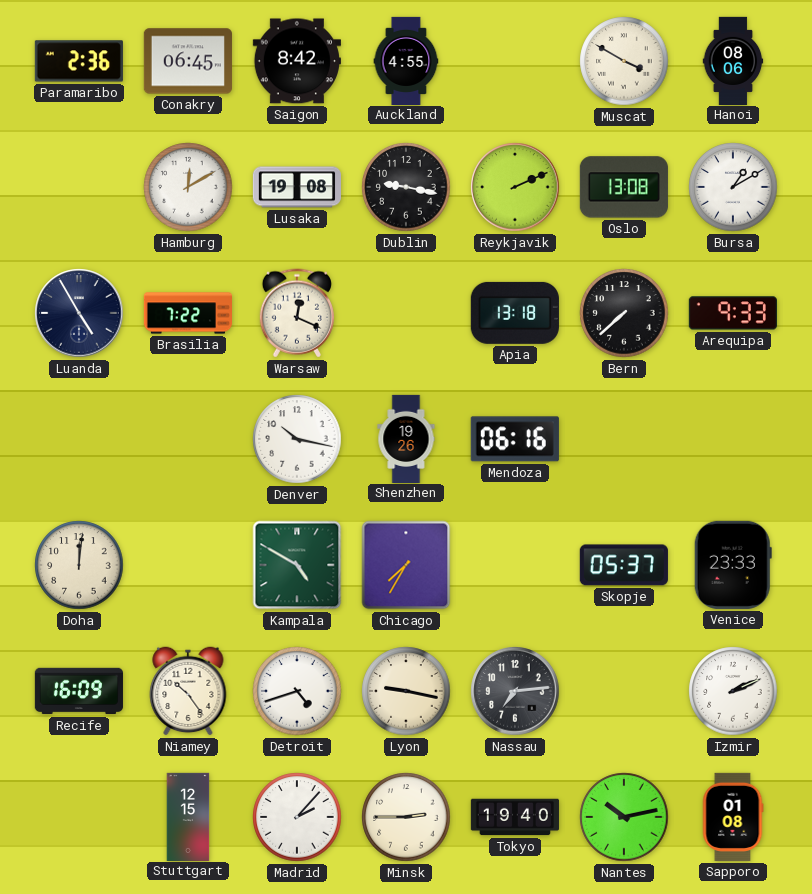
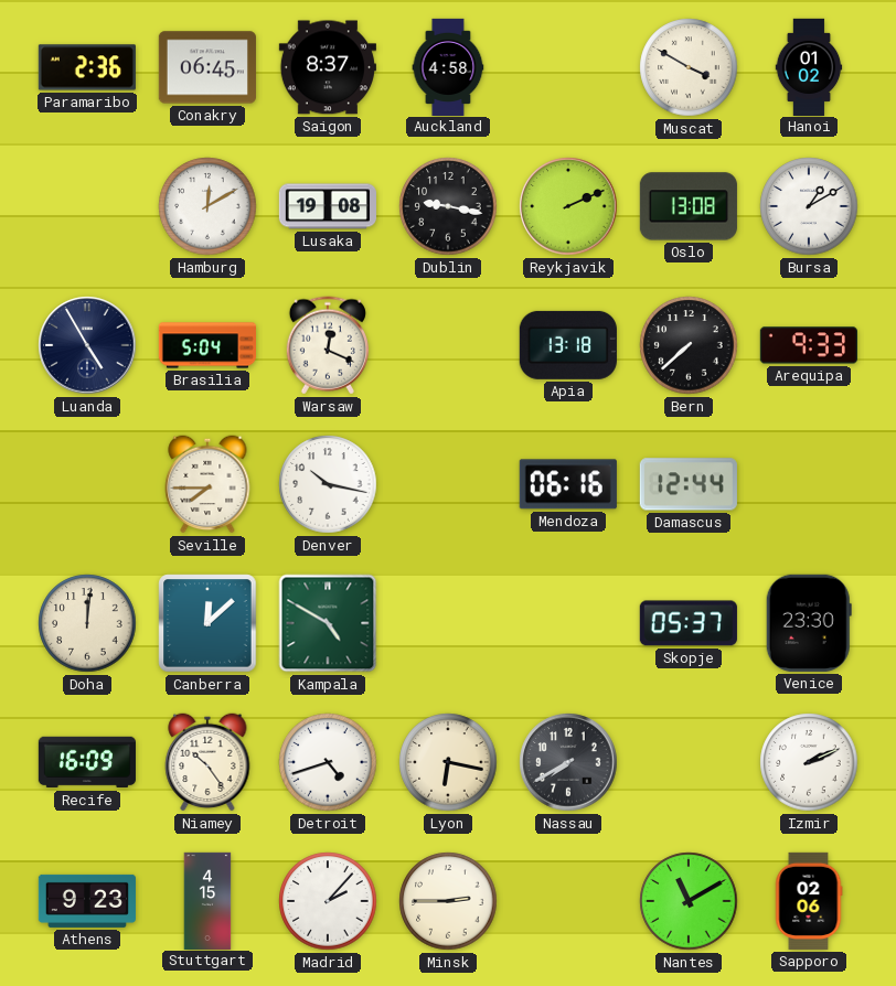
Saigon: 8:42 -> 8:37 (328, 67)
Auckland: 4:55 -> 4:58 (448, 66)
Hanoi: 08:06 -> 01:02 (809, 66)
Brasilia: 7:22 -> 5:04 (206, 345)
Seville: none -> 7:45 (207, 484)
Shenzhen: 19:26 -> none (406, 438)
Damascus: none -> 12:44 (689, 484)
Canberra: none -> 12:08 (207, 623)
Chicago: 7:35 -> none (406, 565)
Venice: 23:33 -> 23:30 (809, 623)
Lyon: 9:17 -> 6:17 (448, 762)
Nassau: 7:14 -> 7:40 (568, 762)
Athens: none -> 9:23 (87, 901)
Stuttgart: 12:15 -> 4:15 (207, 900)
Tokyo: 19:40 -> none (514, 817)
Nantes: 10:13 -> 11:10 (689, 901)
Sapporo: 01:08 -> 02:06 (809, 901)
